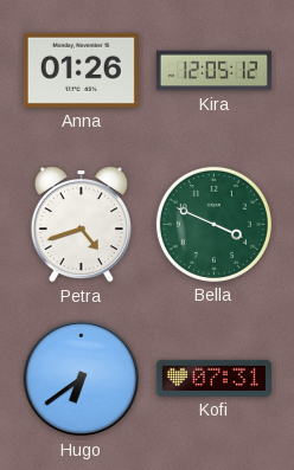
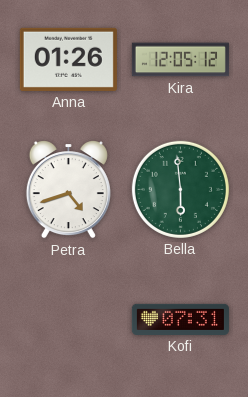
Bella: 3:49 -> 5:59 (180, 189)
Hugo: 6:39 -> none (82, 379)
